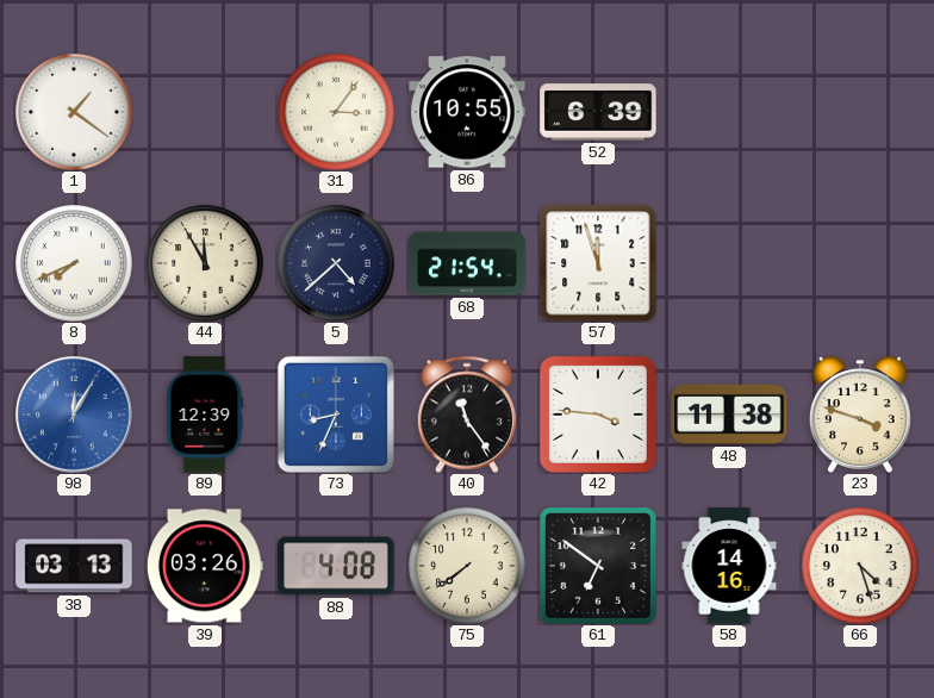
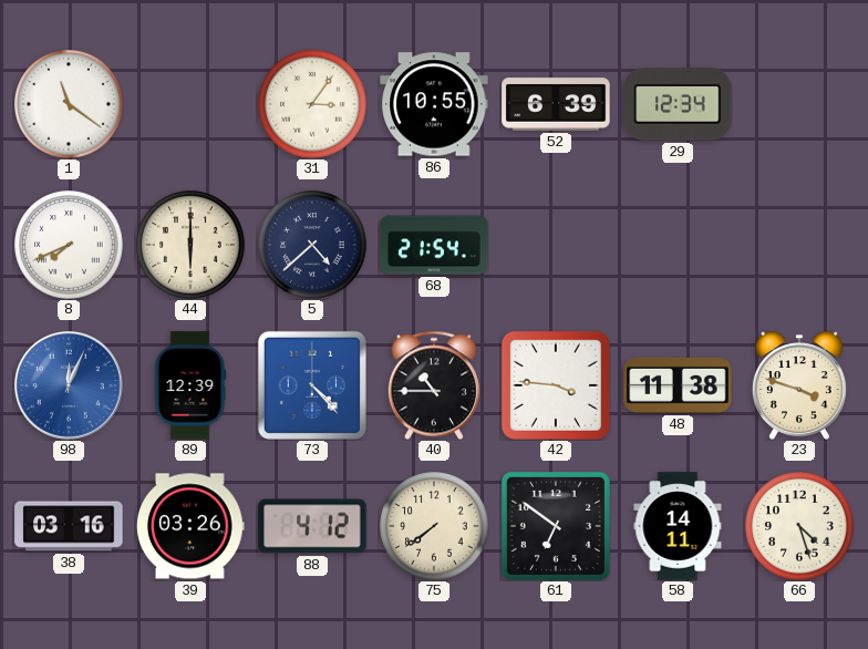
1: 1:21 -> 11:21 (69, 104)
29: none -> 12:34 (678, 104)
44: 11:55 -> 6:00 (190, 245)
57: 11:57 -> none (598, 263)
98: 12:05 -> 12:04 (69, 385)
73: 8:34 -> 4:23 (312, 385)
40: 11:24 -> 10:45 (434, 385)
38: 03:13 -> 03:16 (69, 526)
88: 4:08 -> 4:12 (312, 526)
58: 14:16 -> 14:11 (678, 526)
